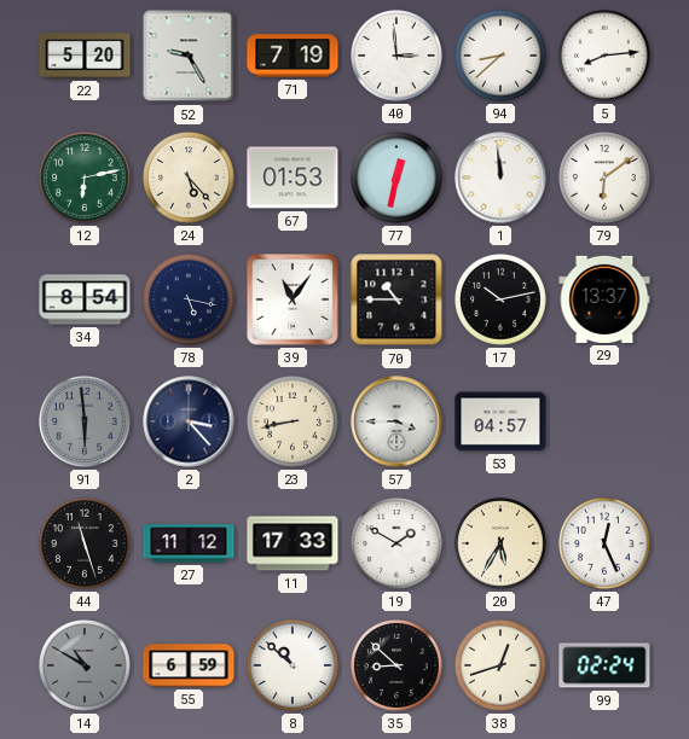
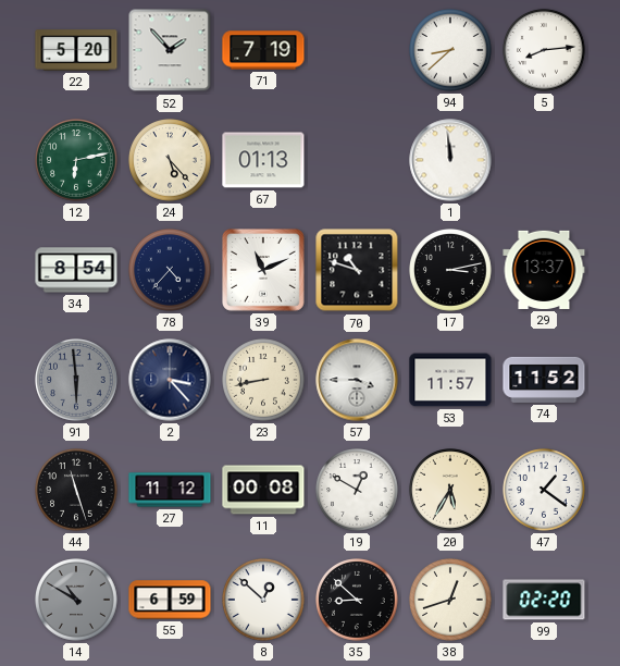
52: 9:25 -> 1:53 (170, 50)
40: 2:59 -> none (396, 57)
67: 01:53 -> 01:13 (263, 160)
77: 12:32 -> none (396, 179)
79: 6:09 -> none (604, 179)
78: 5:17 -> 4:37 (170, 271)
39: 11:06 -> 11:11 (264, 271)
70: 10:45 -> 10:48 (357, 270)
17: 10:13 -> 3:13 (450, 271)
53: 04:57 -> 11:57 (450, 380)
74: none -> 11:52 (544, 380)
11: 17:33 -> 00:08 (263, 490)
19: 1:50 -> 12:50 (357, 491)
47: 12:26 -> 1:21 (544, 491)
8: 10:52 -> 12:52 (263, 601)
99: 02:24 -> 02:20 (544, 600)
